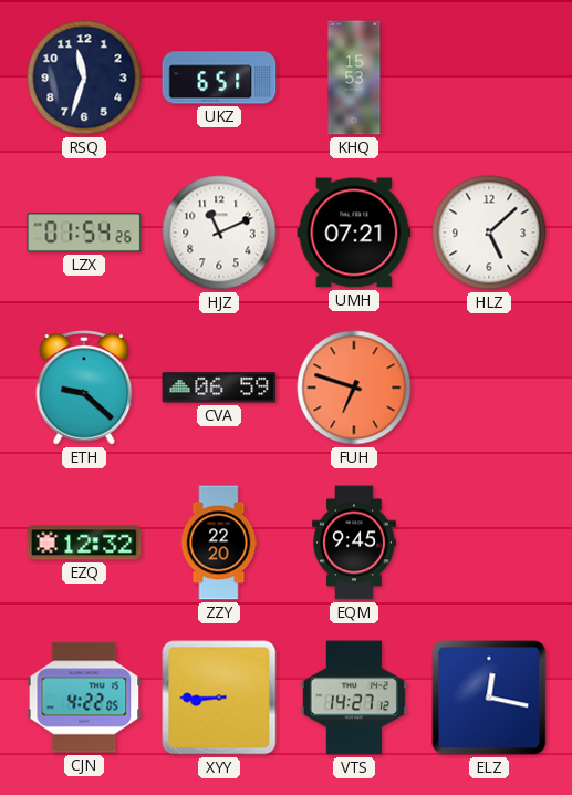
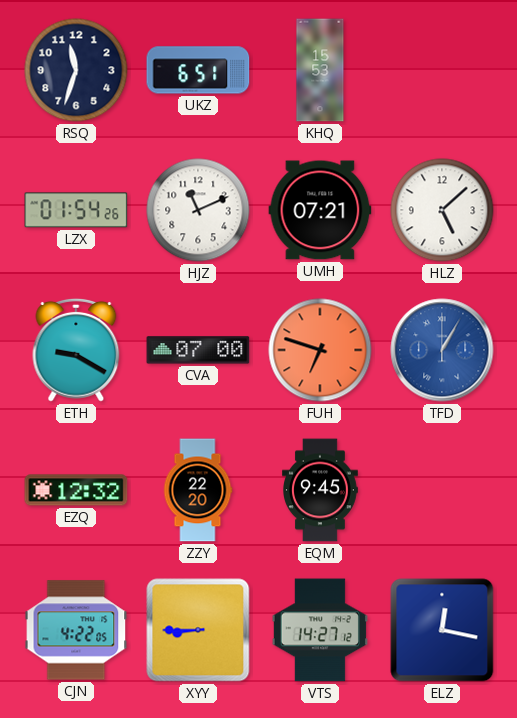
ETH: 9:22 -> 9:20 (76, 350)
CVA: 06:59 -> 07:00 (198, 350)
TFD: none -> 1:05 (442, 350)
